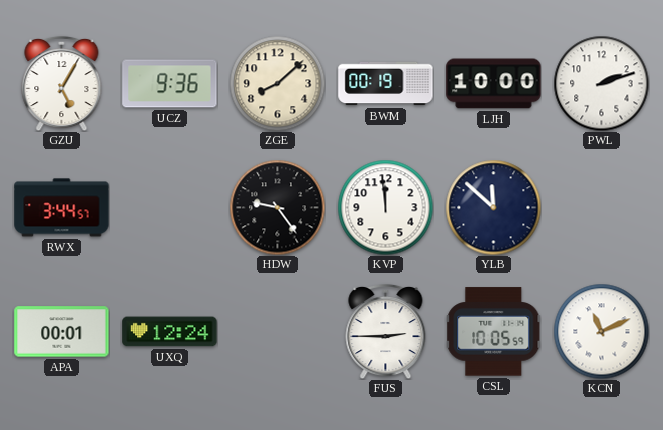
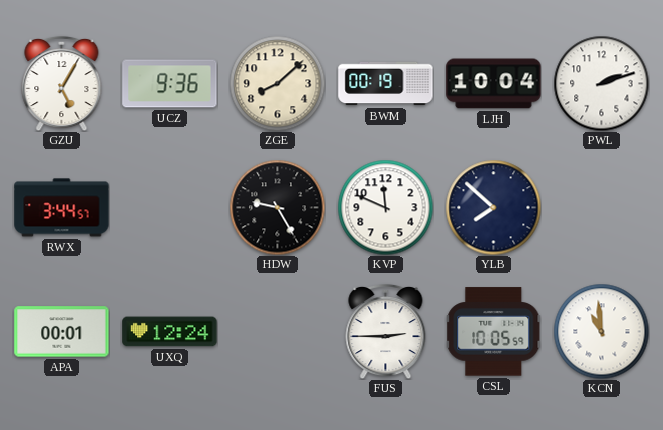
LJH: 10:00 -> 10:04 (494, 84)
HDW: 9:24 -> 9:25 (277, 207)
KVP: 11:59 -> 11:49 (385, 207)
YLB: 11:52 -> 7:52 (493, 207)
KCN: 11:11 -> 10:59 (601, 331)
